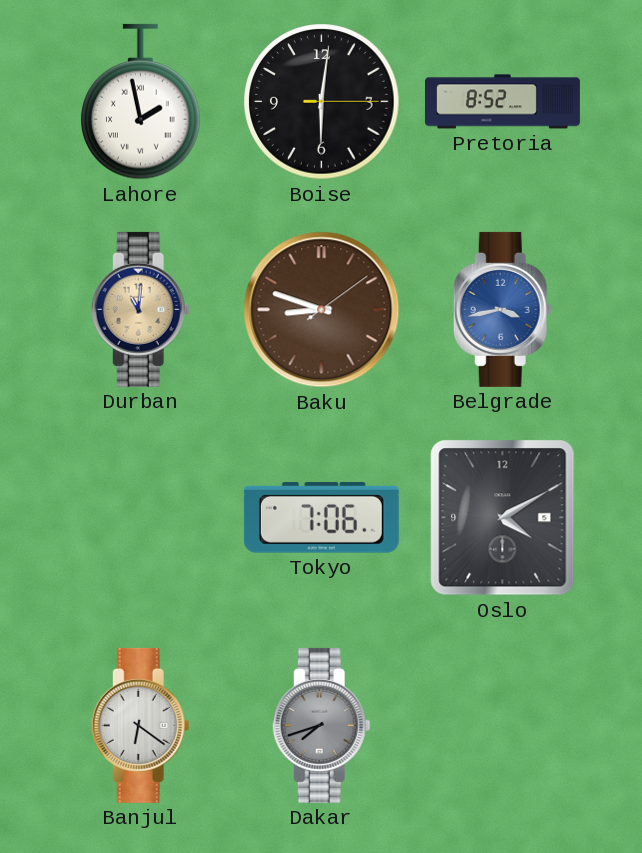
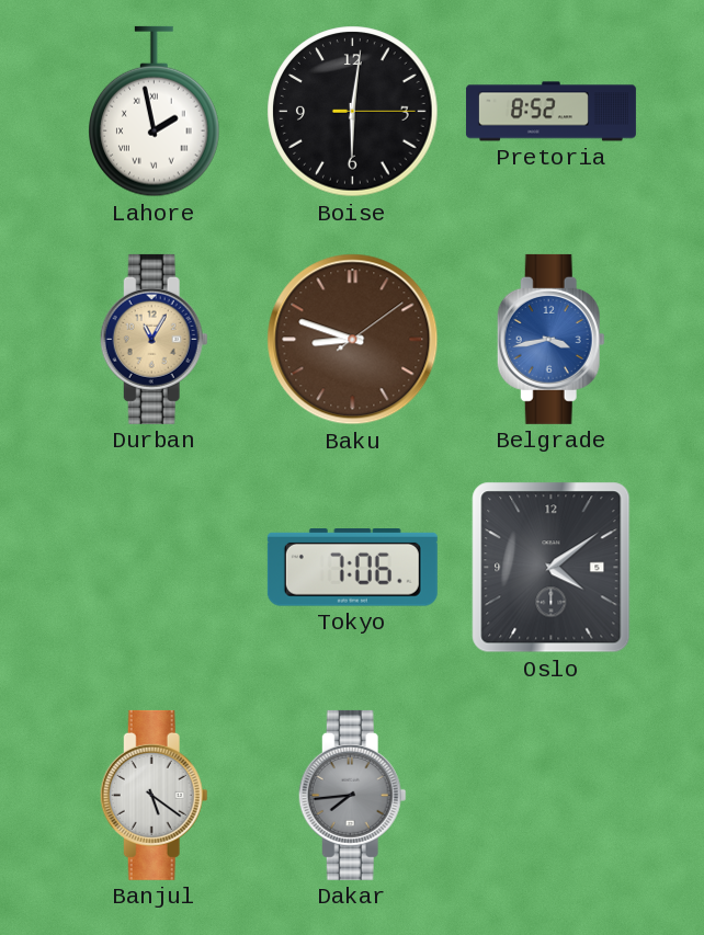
Durban: 11:01 -> 11:05 (154, 339)
Oslo: 4:10 -> 4:09 (552, 568)
Banjul: 6:21 -> 5:21 (154, 795)
Dakar: 7:42 -> 7:44 (352, 795)
